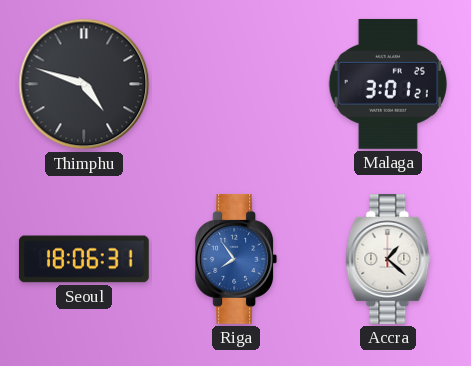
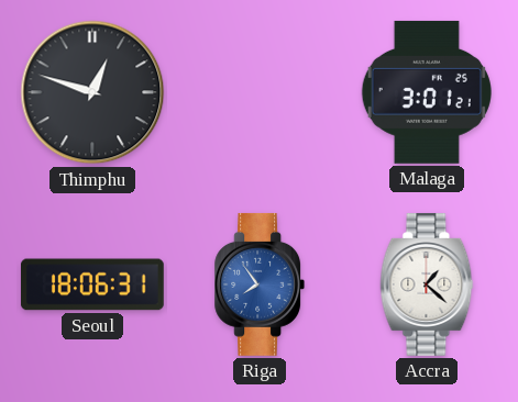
Thimphu: 4:48 -> 12:48 (92, 92)
